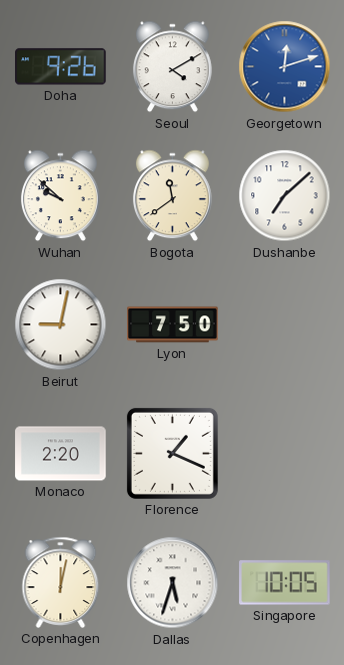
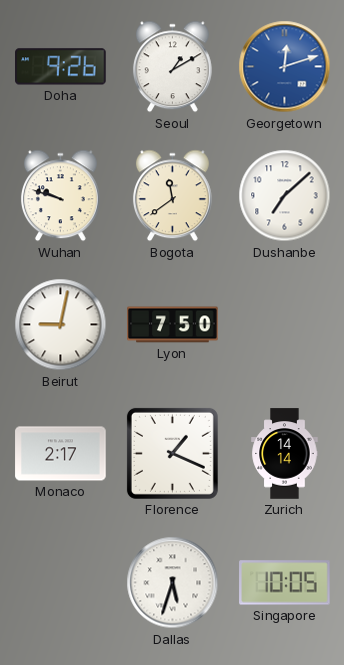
Seoul: 4:10 -> 1:10 (172, 67)
Wuhan: 9:52 -> 9:48 (60, 196)
Monaco: 2:20 -> 2:17 (61, 454)
Zurich: none -> 14:14 (285, 454)
Copenhagen: 12:02 -> none (61, 582)
